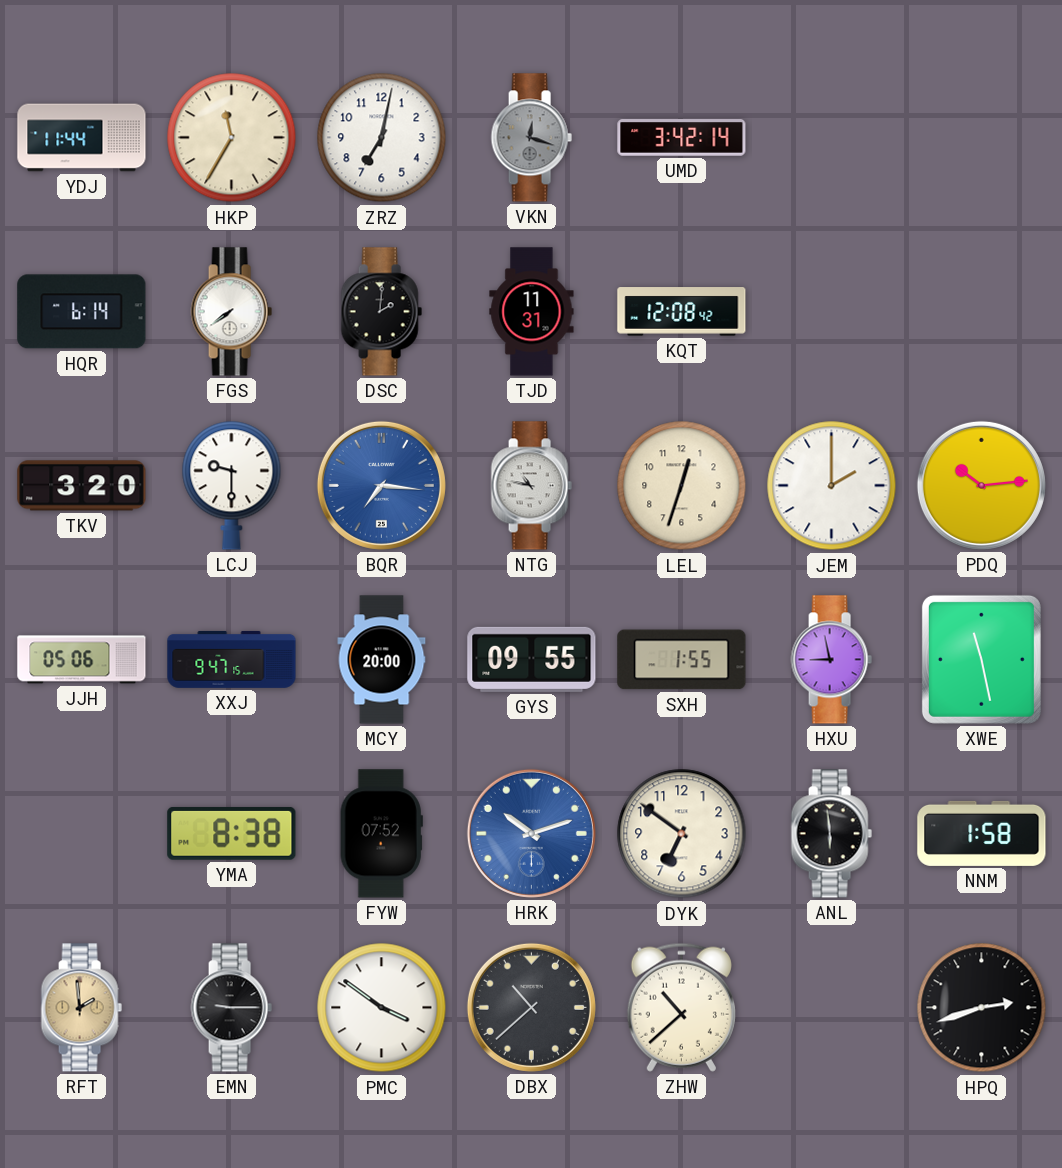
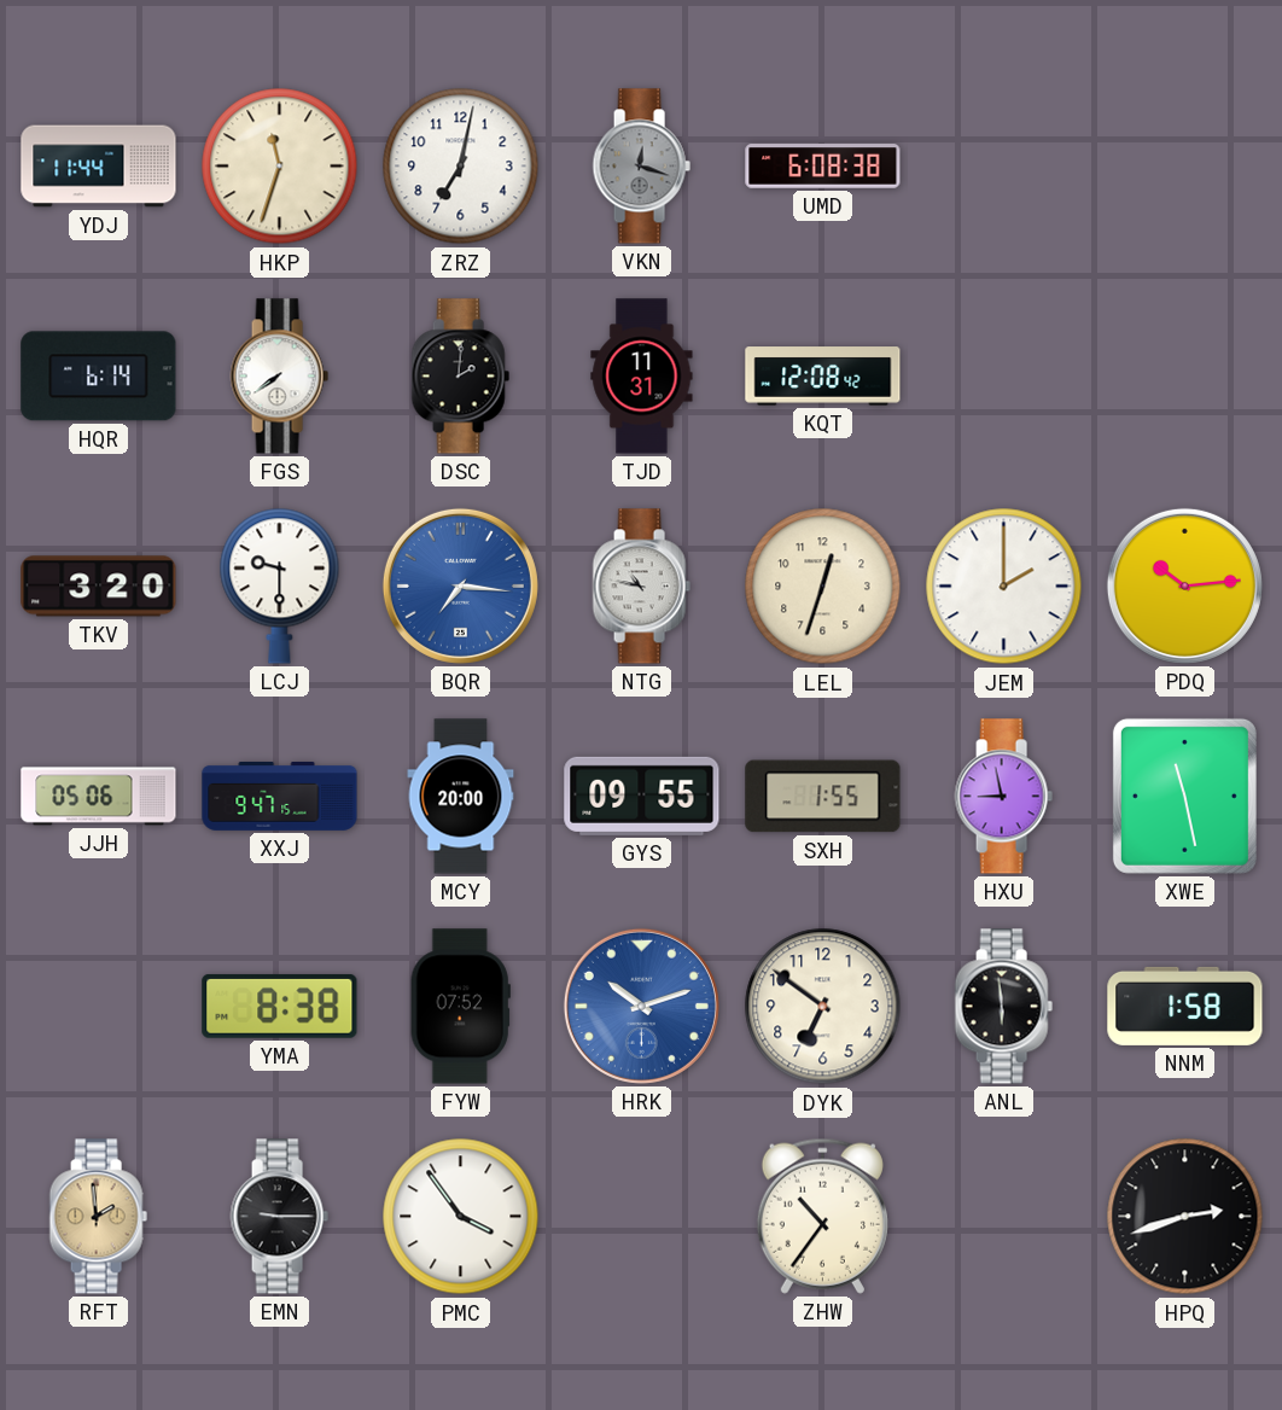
HKP: 11:35 -> 11:33 (280, 167)
UMD: 3:42 -> 6:08 (823, 167)
PMC: 3:51 -> 3:54 (461, 1217)
DBX: 10:38 -> none (531, 1007)
ZHW: 10:38 -> 10:36 (822, 1216)
